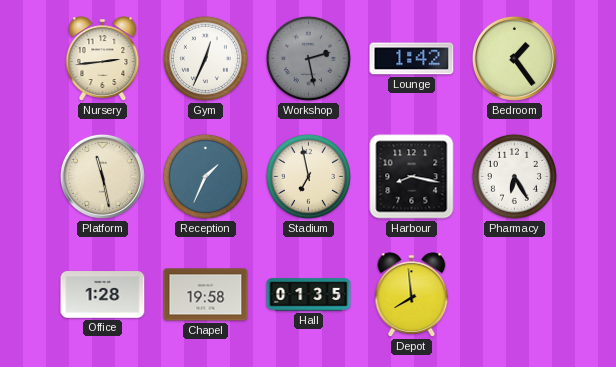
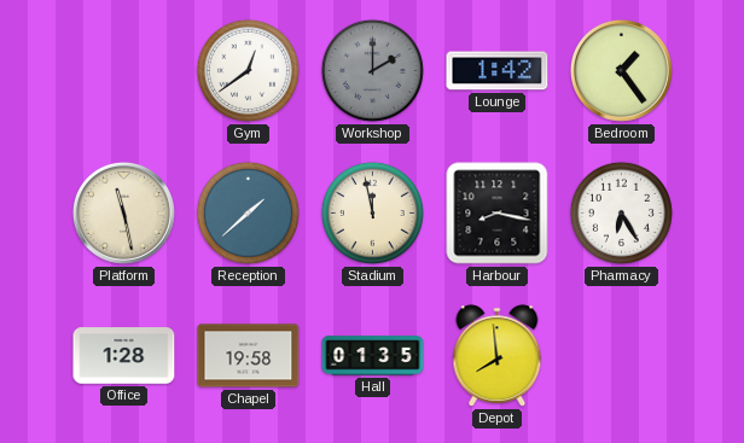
Nursery: 2:44 -> none (103, 59)
Gym: 12:34 -> 12:39 (248, 70)
Workshop: 2:28 -> 2:00 (372, 70)
Reception: 1:34 -> 1:38 (248, 212)
Stadium: 6:58 -> 11:58 (372, 212)
